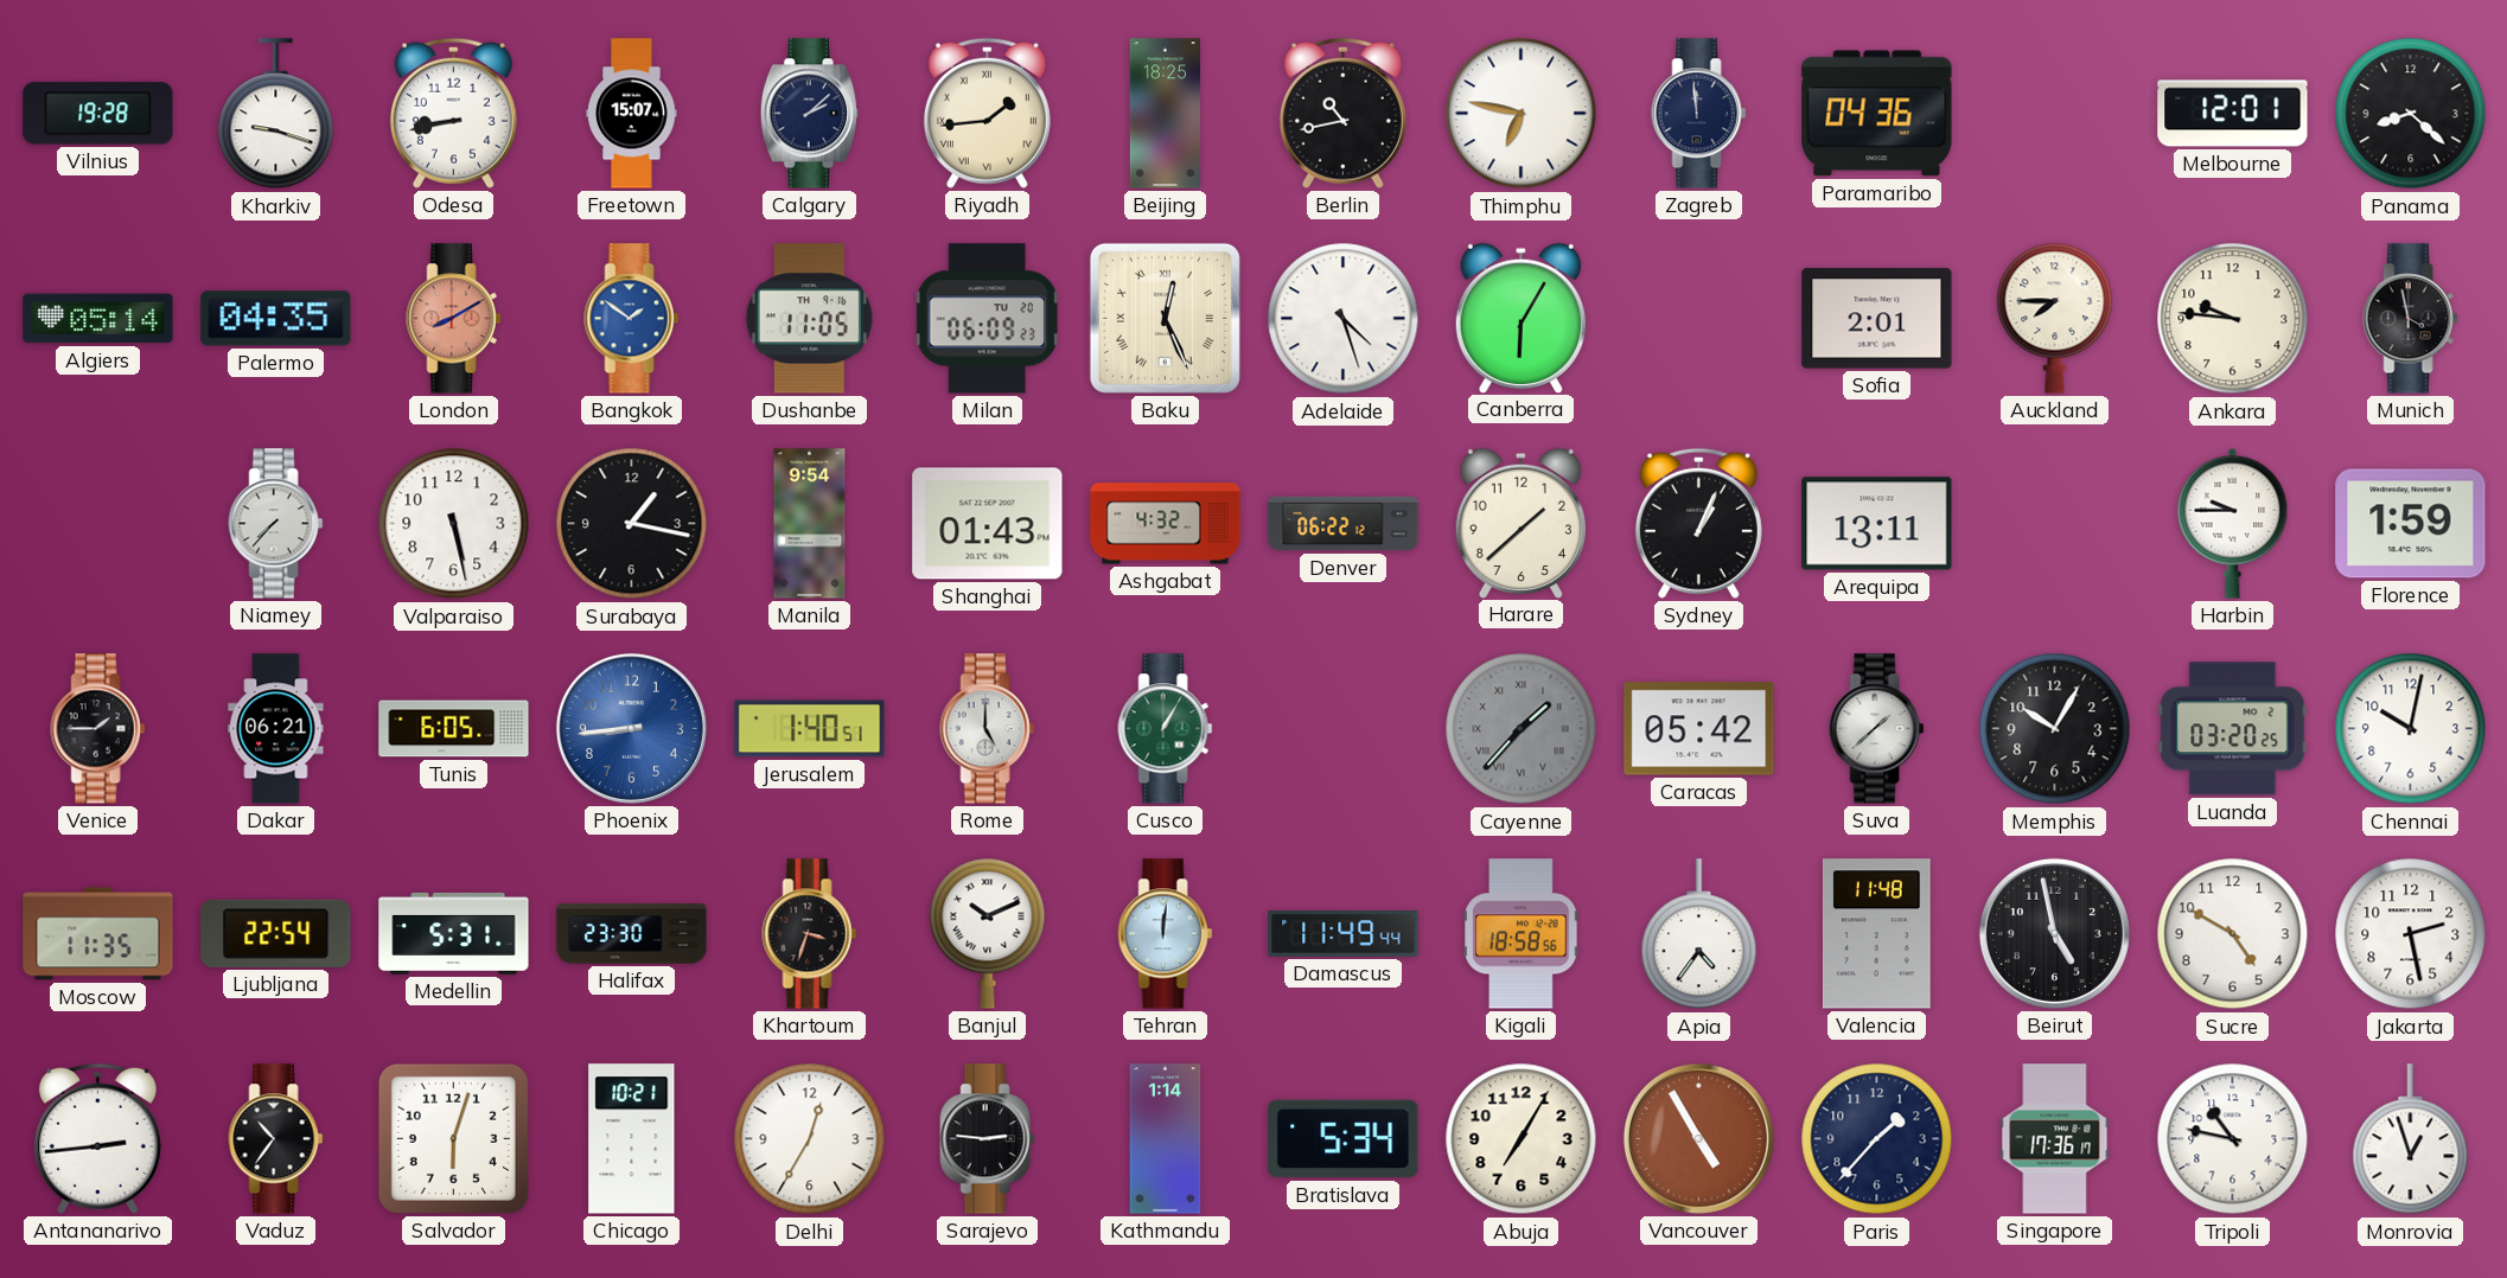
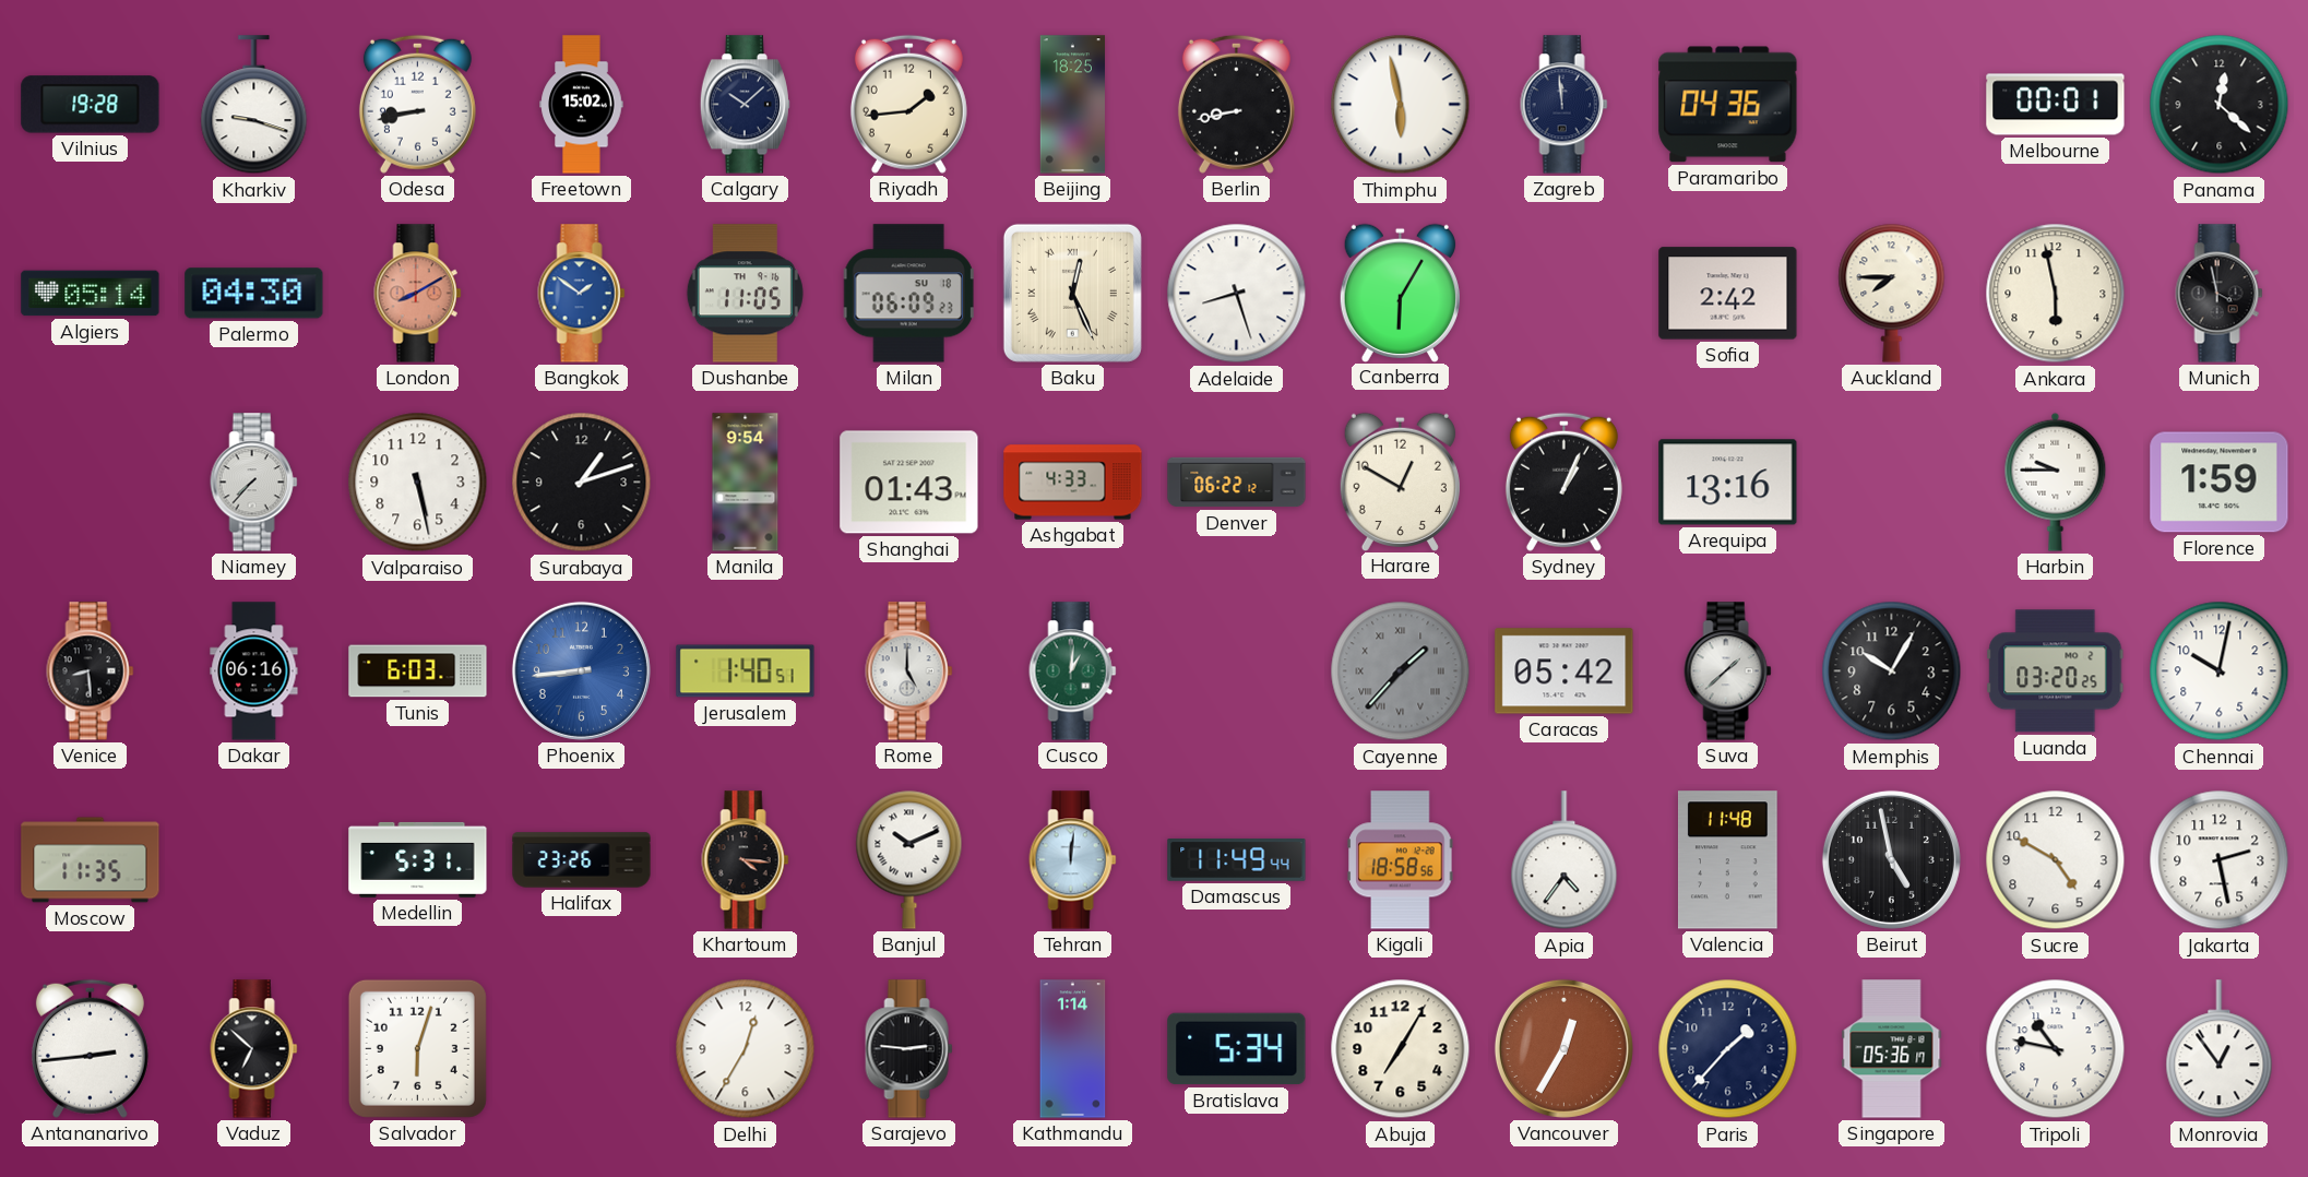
Freetown: 15:07 -> 15:02 (582, 105)
Calgary: 2:08 -> 10:08 (745, 105)
Riyadh numerals: Roman -> Arabic (908, 104)
Berlin: 10:43 -> 8:43 (1236, 104)
Thimphu: 6:47 -> 5:58 (1401, 105)
Melbourne: 12:01 -> 00:01 (2056, 105)
Panama: 8:22 -> 12:22 (2220, 105)
Palermo: 04:35 -> 04:30 (254, 294)
Milan date: TU 20 -> SU 18 (908, 294)
Adelaide: 4:27 -> 8:27 (1237, 294)
Sofia: 2:01 -> 2:42 (1728, 294)
Ankara: 9:46 -> 5:58 (2056, 294)
Surabaya: 1:17 -> 1:12 (582, 483)
Ashgabat: 4:32 -> 4:33 (1073, 483)
Harare: 1:38 -> 12:50 (1400, 481)
Arequipa: 13:11 -> 13:16 (1728, 483)
Venice: 1:45 -> 8:29 (91, 671)
Dakar: 06:21 -> 06:16 (254, 671)
Tunis: 6:05 -> 6:03 (418, 671)
Cusco: 1:05 -> 1:01 (1073, 671)
Ljubljana: 22:54 -> none (276, 933)
Halifax: 23:30 -> 23:26 (582, 860)
Khartoum: 3:33 -> 4:16 (746, 860)
Vaduz: 10:36 -> 6:52 (254, 1049)
Chicago: 10:21 -> none (632, 1139)
Vancouver: 4:55 -> 12:35 (1563, 1048)
Singapore: 17:36 -> 05:36 (1892, 1049)
Monrovia: 12:57 -> 12:54 (2220, 1049)
